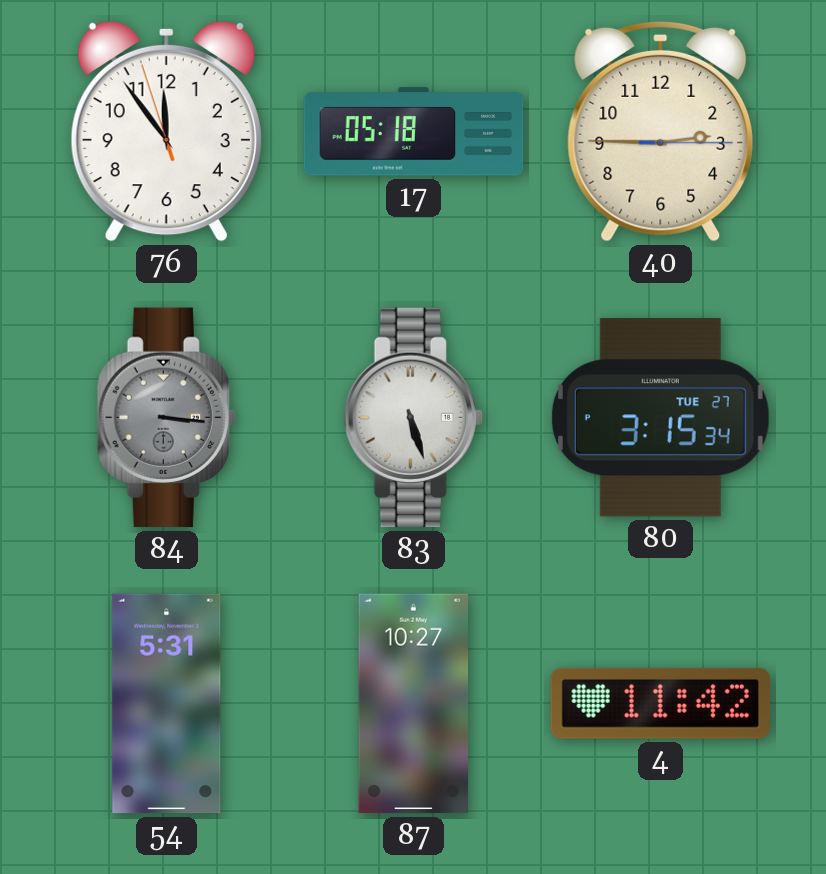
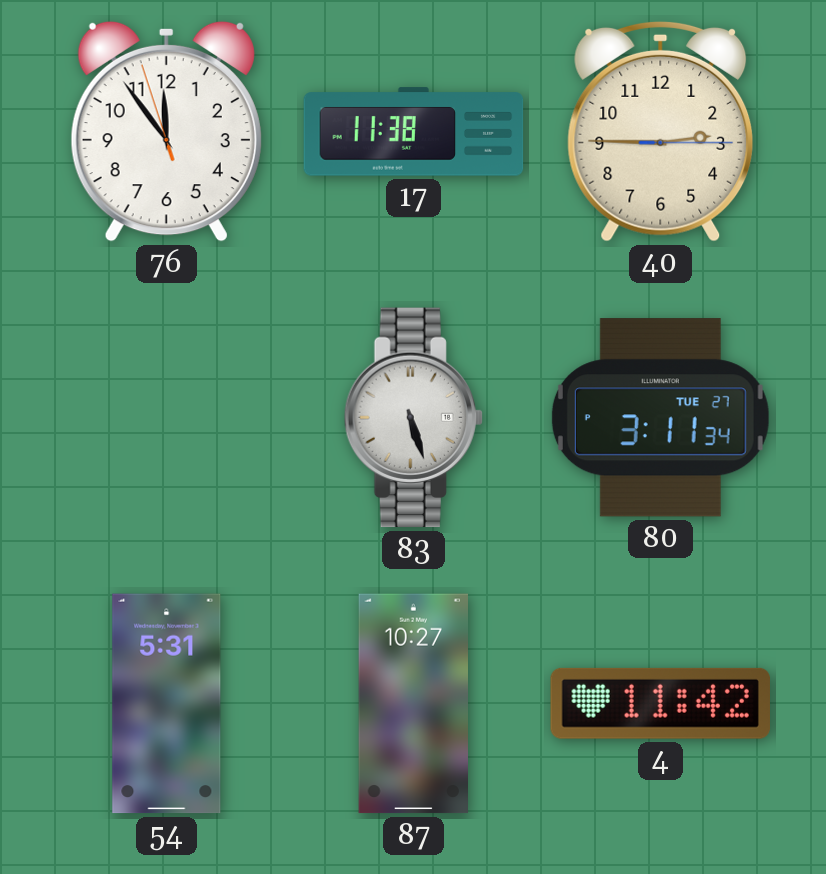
17: 05:18 -> 11:38 (414, 132)
84: 3:16 -> none (166, 418)
80: 3:15 -> 3:11 (660, 418)
